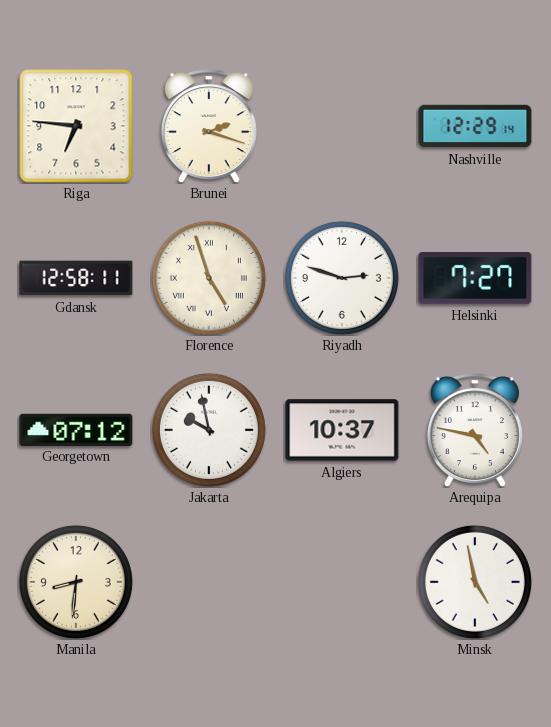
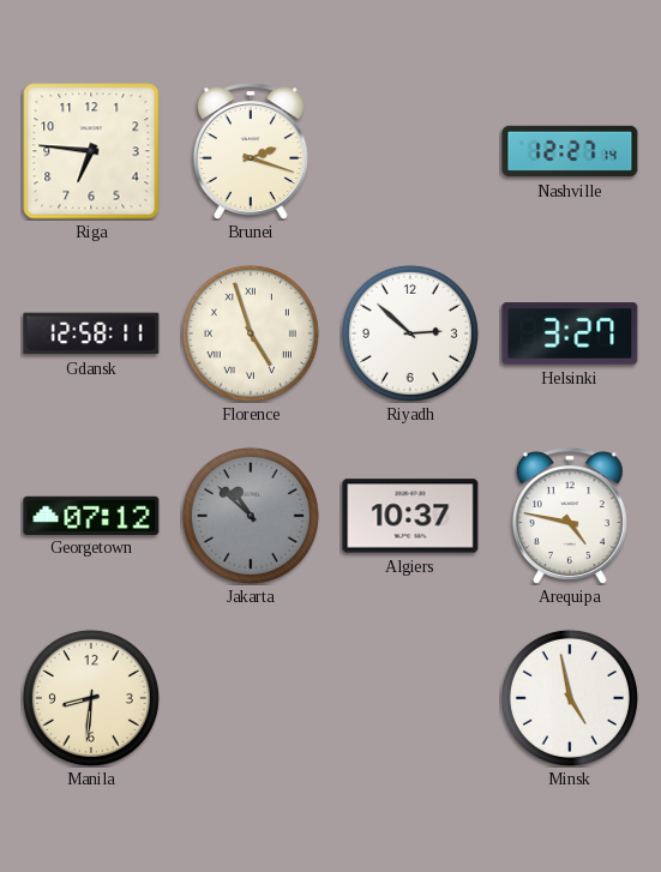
Nashville: 12:29 -> 12:27 (570, 151)
Riyadh: 2:48 -> 2:52 (410, 333)
Helsinki: 7:27 -> 3:27 (570, 333)
Jakarta: 9:58 -> 10:52 (251, 516)
Jakarta dial: white -> grey (251, 516)
